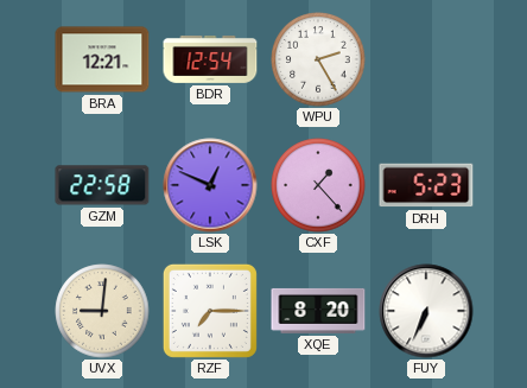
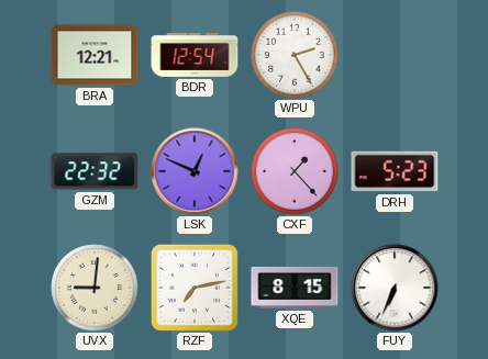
GZM: 22:58 -> 22:32 (95, 171)
RZF: 7:15 -> 7:13 (195, 288)
XQE: 8:20 -> 8:15 (295, 288)
